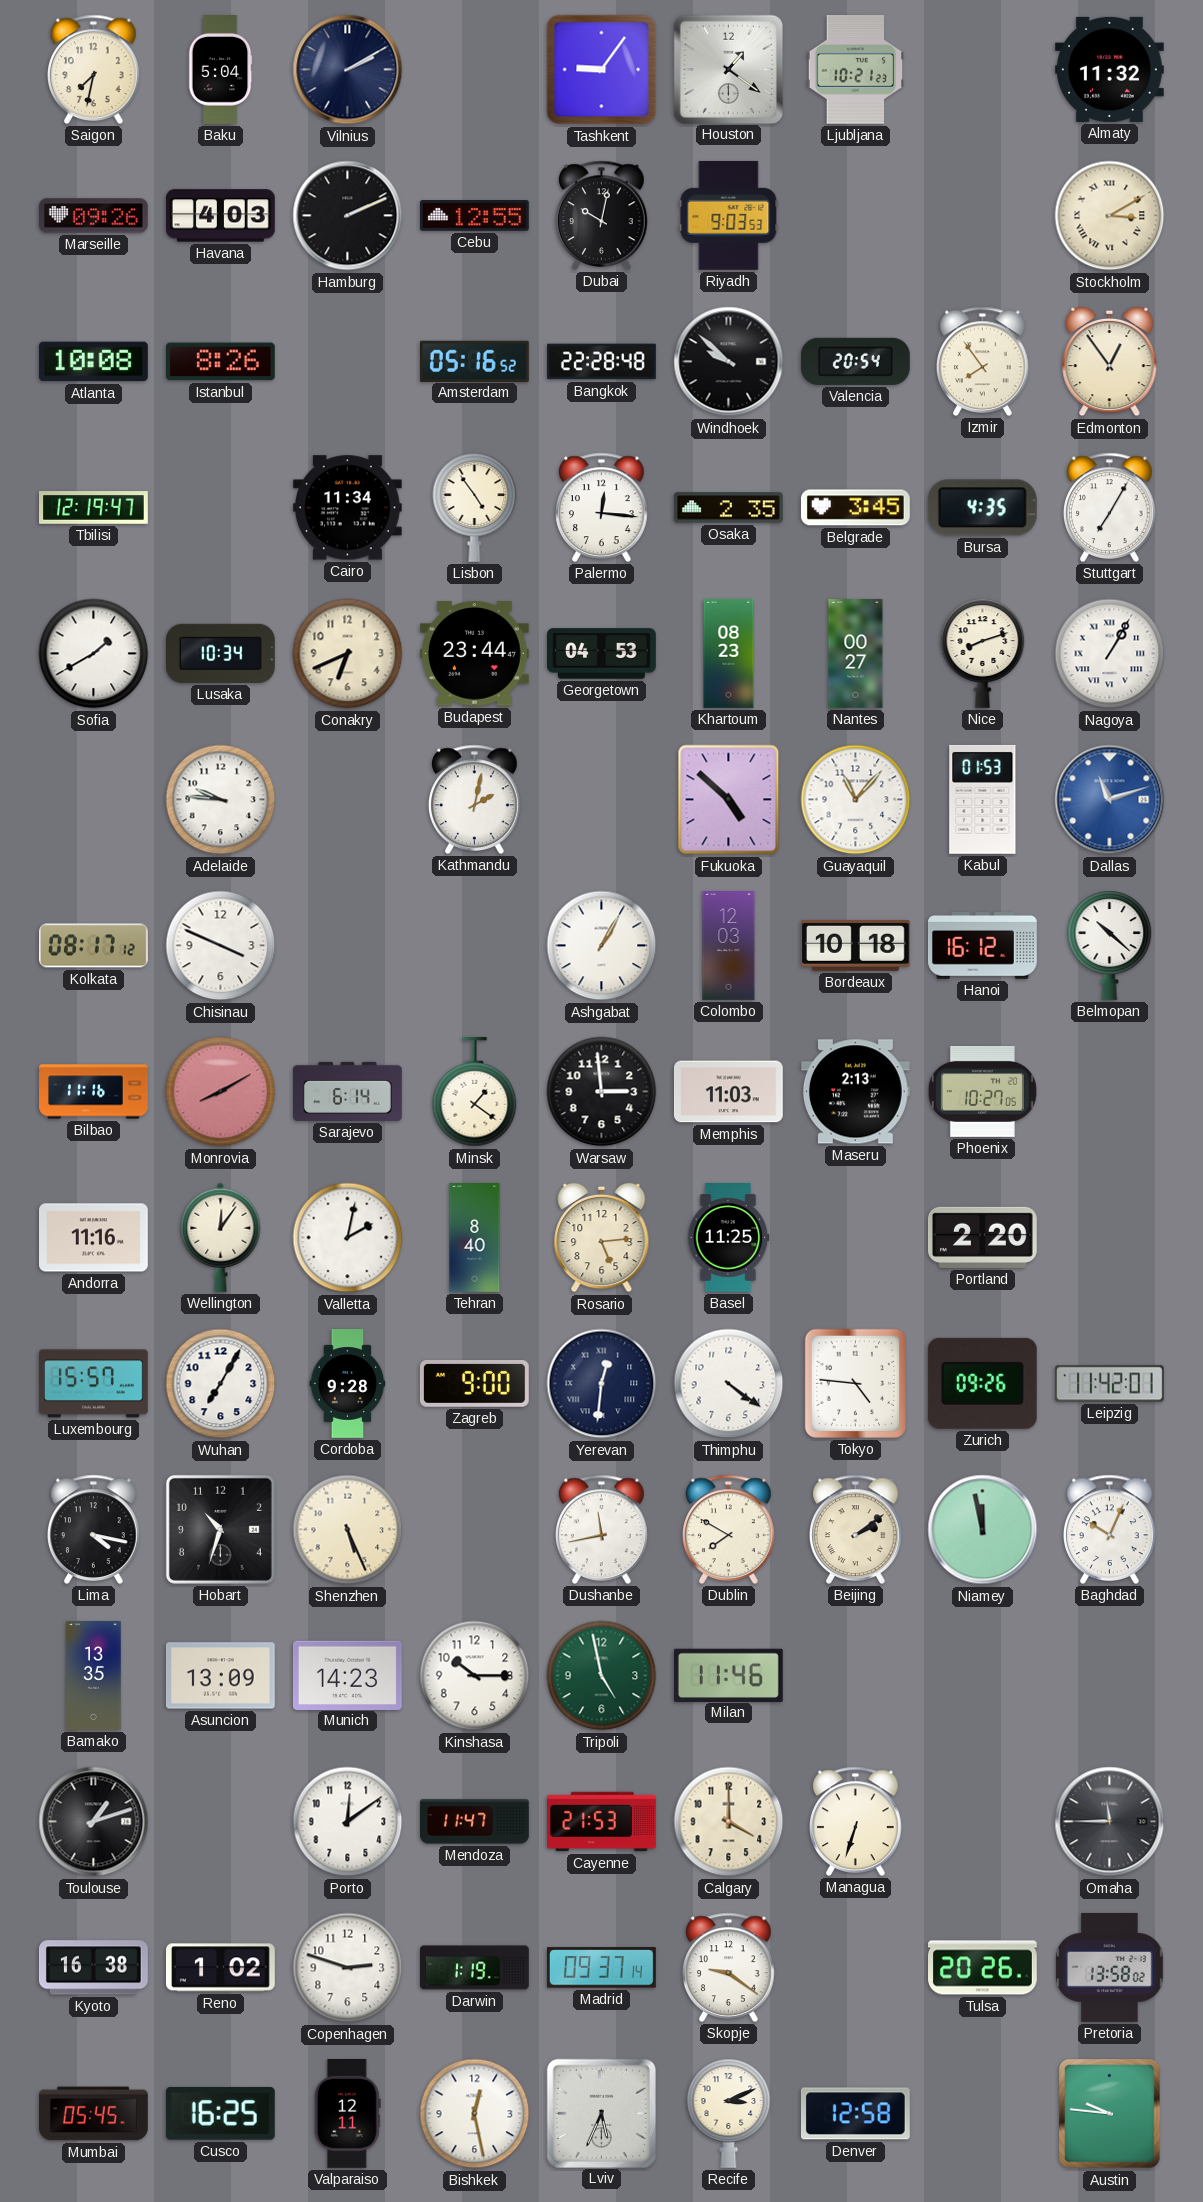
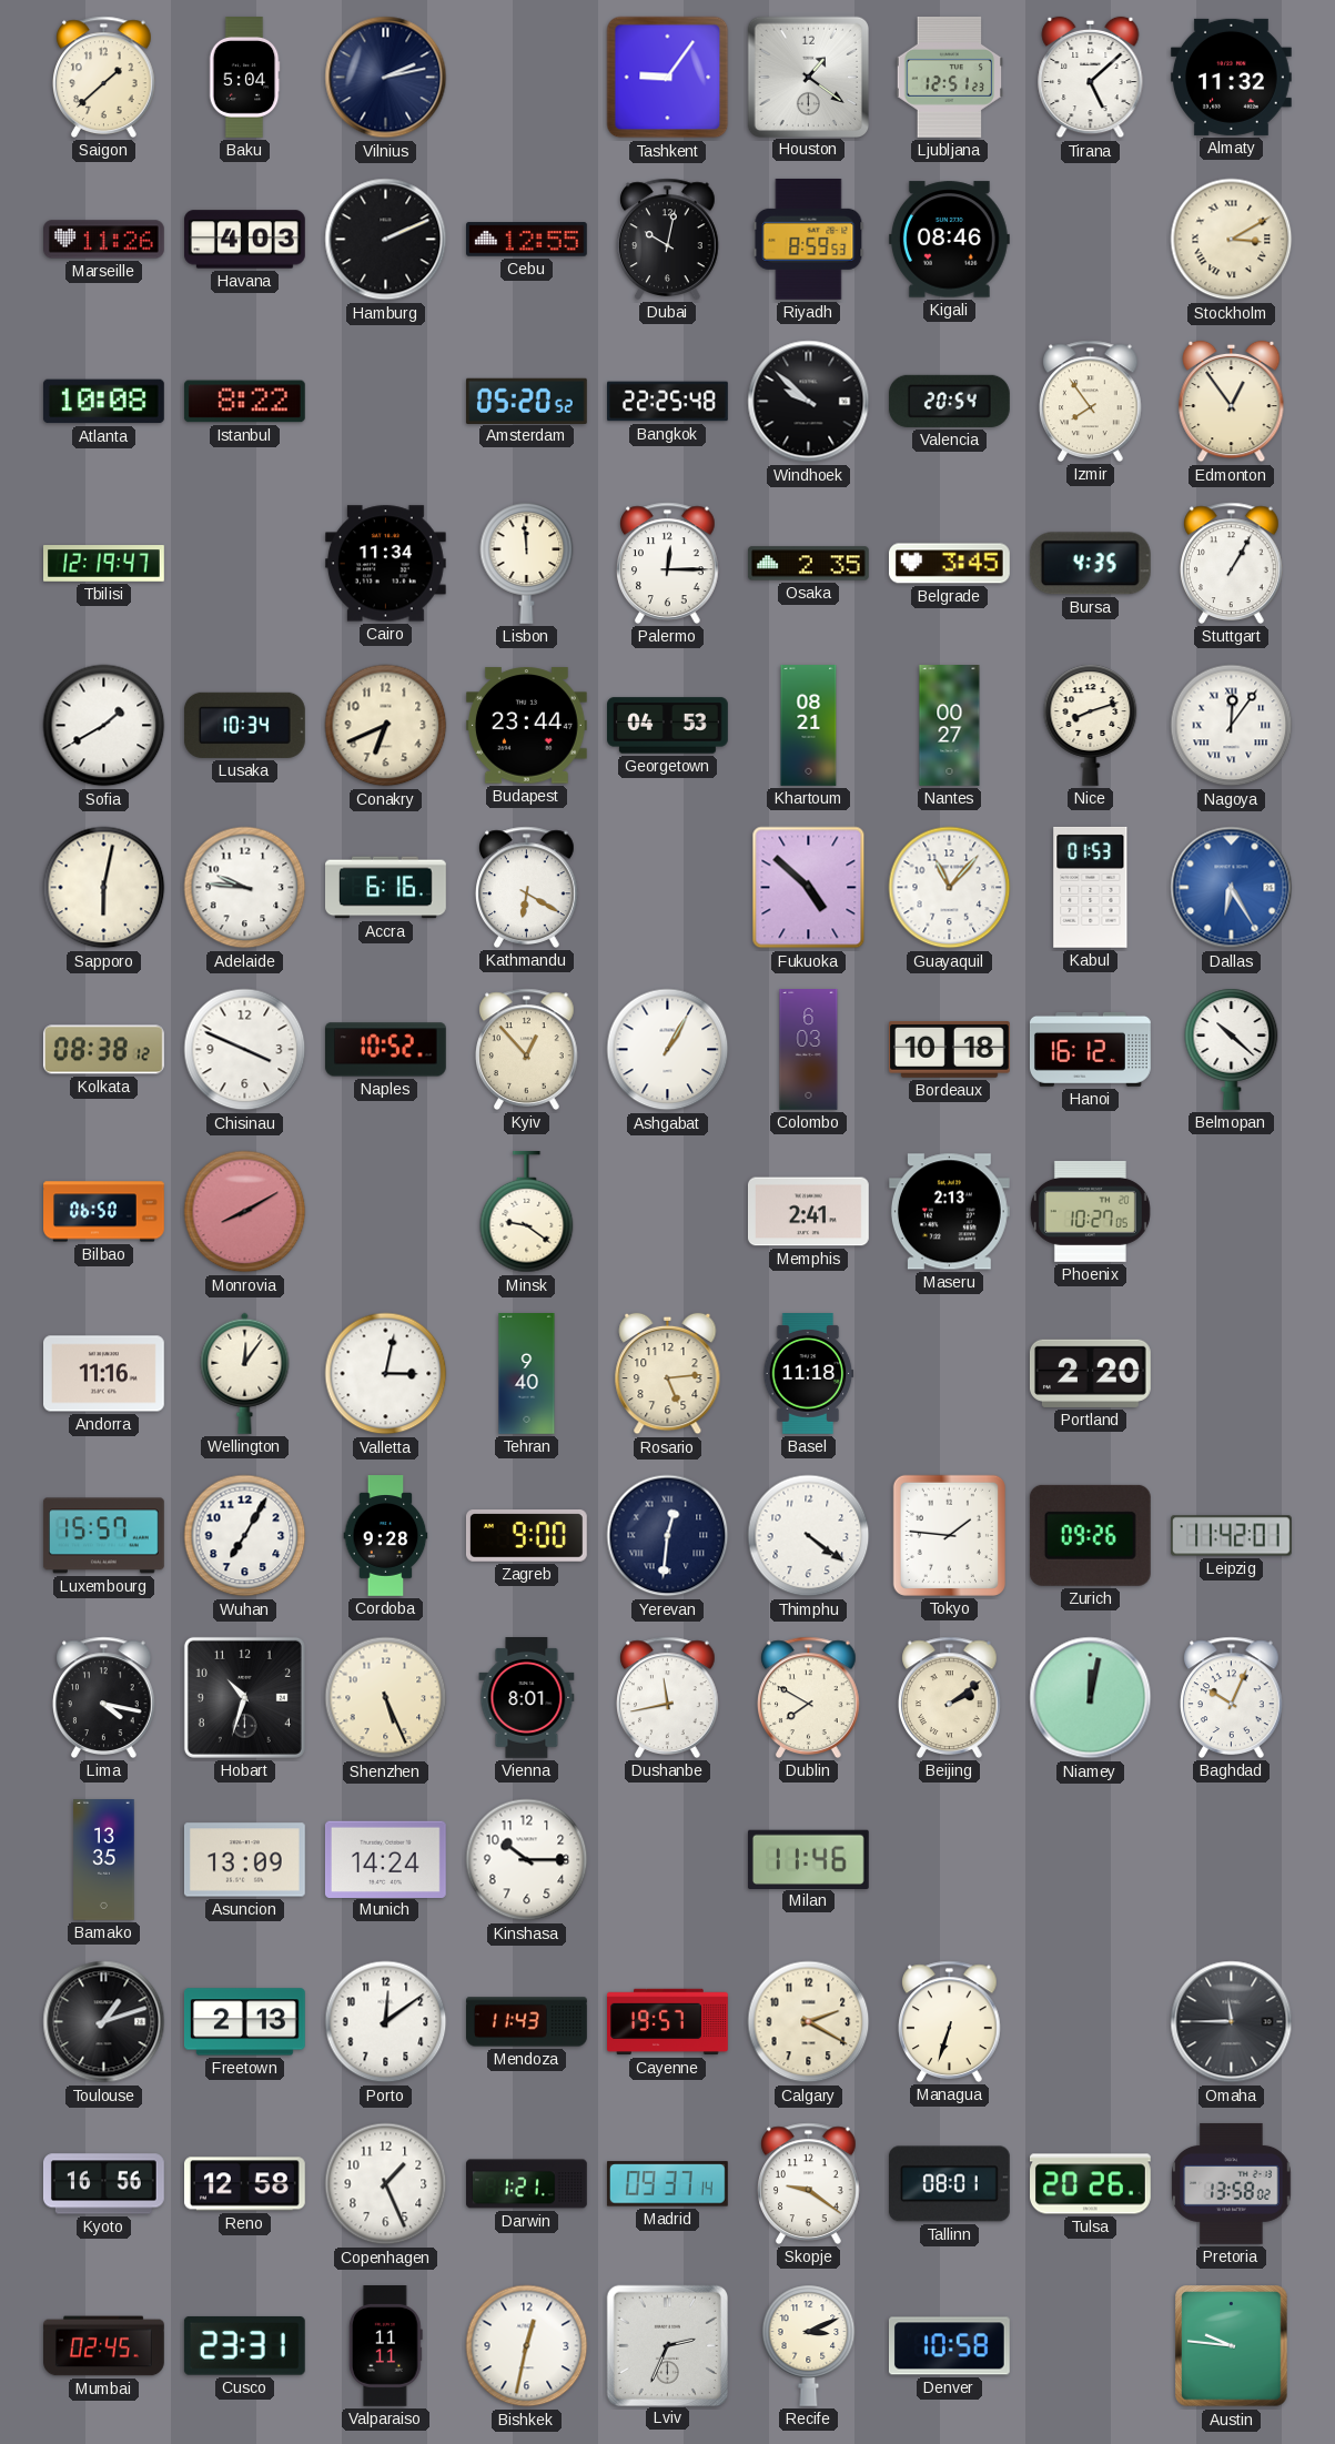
Saigon: 7:32 -> 1:38 (104, 77)
Vilnius: 2:10 -> 2:13 (386, 78)
Ljubljana: 10:21 -> 12:51 (949, 77)
Tirana: none -> 5:08 (1091, 78)
Marseille: 09:26 -> 11:26 (104, 240)
Riyadh: 9:03 -> 8:59 (809, 239)
Kigali: none -> 08:46 (949, 240)
Istanbul: 8:26 -> 8:22 (244, 402)
Amsterdam: 05:16 -> 05:20 (526, 401)
Bangkok: 22:28 -> 22:25 (668, 402)
Lisbon: 4:54 -> 11:59 (527, 563)
Palermo: 12:16 -> 12:15 (668, 563)
Stuttgart: 7:05 -> 1:05 (1232, 563)
Khartoum: 08:23 -> 08:21 (809, 726)
Nagoya: 1:05 -> 12:06 (1232, 726)
Sapporo: none -> 6:02 (104, 888)
Accra: none -> 6:16 (386, 888)
Kathmandu: 2:02 -> 6:20 (527, 887)
Dallas: 11:12 -> 6:25 (1232, 888)
Kolkata: 08:17 -> 08:38 (104, 1050)
Naples: none -> 10:52 (385, 1050)
Kyiv: none -> 12:53 (527, 1049)
Colombo: 12:03 -> 6:03 (809, 1050)
Bilbao: 11:16 -> 06:50 (104, 1212)
Sarajevo: 6:14 -> none (348, 1091)
Minsk: 1:21 -> 9:21 (527, 1213)
Warsaw: 2:59 -> none (602, 1092)
Memphis: 11:03 -> 2:41 (808, 1212)
Valletta: 2:02 -> 3:02 (386, 1374)
Tehran: 8:40 -> 9:40 (527, 1374)
Basel: 11:25 -> 11:18 (809, 1374)
Tokyo: 4:46 -> 1:46 (949, 1535)
Vienna: none -> 8:01 (527, 1698)
Niamey: 11:58 -> 12:02 (1091, 1698)
Munich: 14:23 -> 14:24 (385, 1859)
Tripoli: 4:58 -> none (602, 1676)
Freetown: none -> 2:13 (244, 2022)
Mendoza: 11:47 -> 11:43 (527, 2022)
Cayenne: 21:53 -> 19:57 (668, 2022)
Calgary: 4:00 -> 2:20 (809, 2022)
Kyoto: 16:38 -> 16:56 (103, 2184)
Reno: 1:02 -> 12:58 (245, 2184)
Copenhagen: 2:48 -> 1:26 (386, 2184)
Darwin: 1:19 -> 1:21 (527, 2184)
Tallinn: none -> 08:01 (949, 2184)
Mumbai: 05:45 -> 02:45 (104, 2346)
Cusco: 16:25 -> 23:31 (244, 2345)
Valparaiso: 12:11 -> 11:11 (385, 2346)
Bishkek: 12:28 -> 12:32 (527, 2346)
Lviv: 5:34 -> 2:34 (667, 2345)
Denver: 12:58 -> 10:58 (949, 2346)
